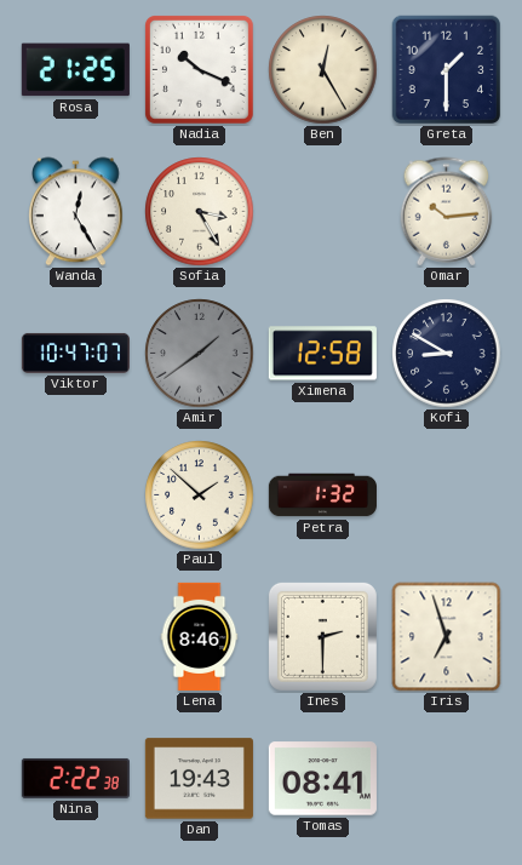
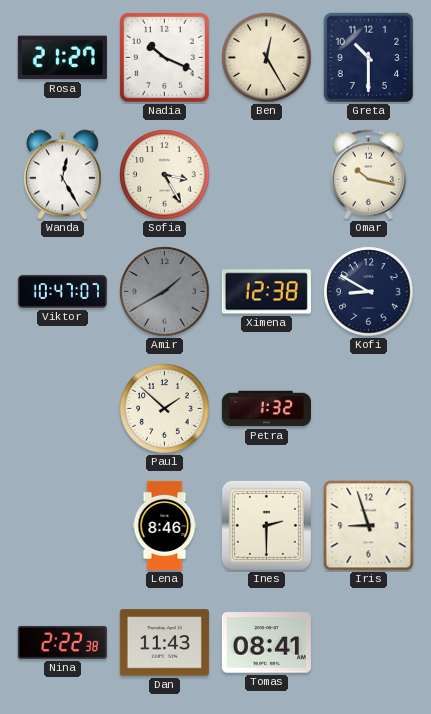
Rosa: 21:25 -> 21:27 (62, 58)
Greta: 1:30 -> 10:30 (369, 58)
Omar: 10:14 -> 10:17 (369, 175)
Amir: 1:39 -> 1:40 (165, 292)
Ximena: 12:58 -> 12:38 (266, 292)
Iris: 6:57 -> 8:57 (369, 526)
Dan: 19:43 -> 11:43 (164, 643)
